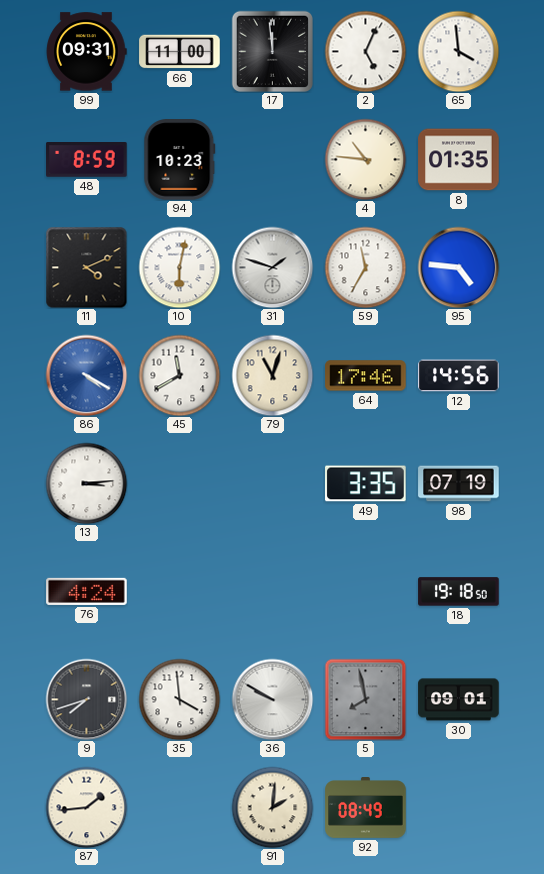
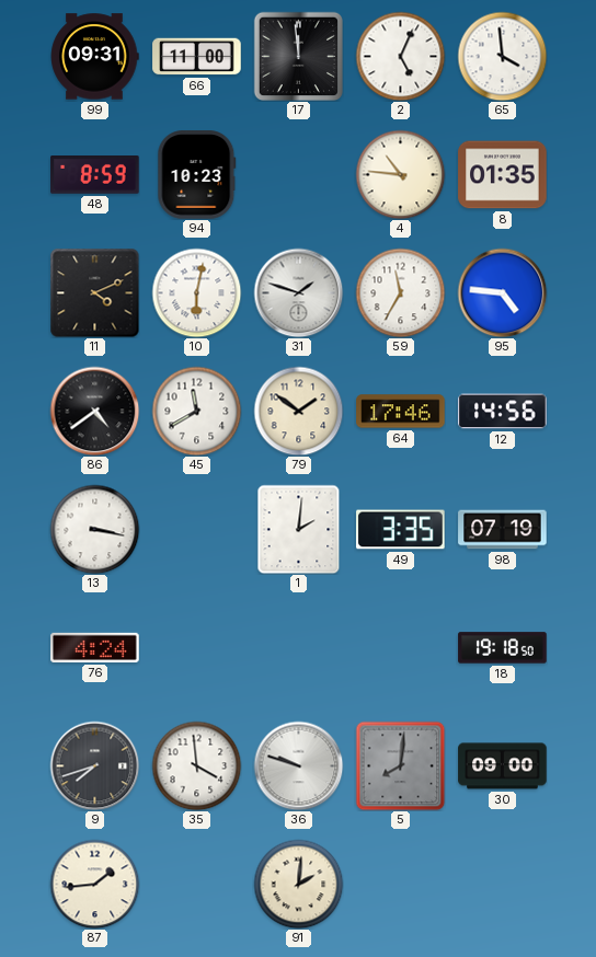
86: 4:20 -> 4:39 (94, 411)
86 dial: blue -> black (94, 411)
79: 11:03 -> 1:51 (298, 411)
13: 3:14 -> 3:17 (94, 529)
1: none -> 2:01 (299, 529)
36: 9:50 -> 9:48 (298, 765)
5: 7:58 -> 8:01 (400, 765)
30: 09:01 -> 09:00 (503, 766)
92: 08:49 -> none (366, 808)
